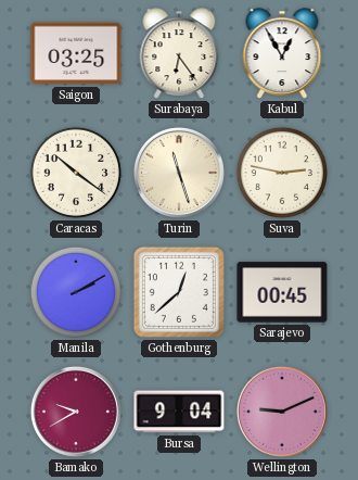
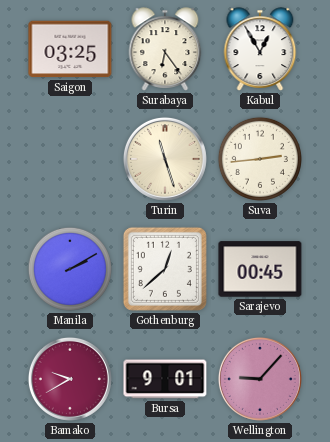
Caracas: 10:21 -> none (76, 173)
Suva: 2:47 -> 2:44 (260, 159)
Bursa: 9:04 -> 9:01 (165, 379)
Wellington: 9:11 -> 9:07 (260, 379)
